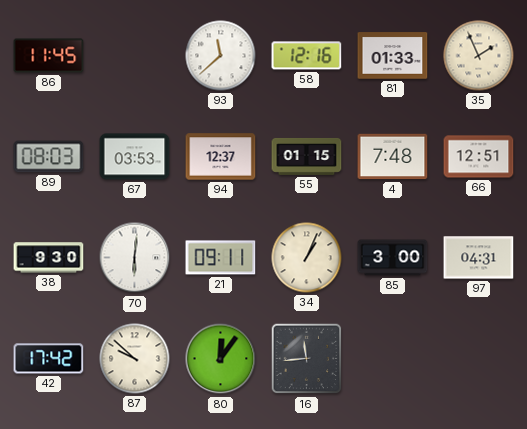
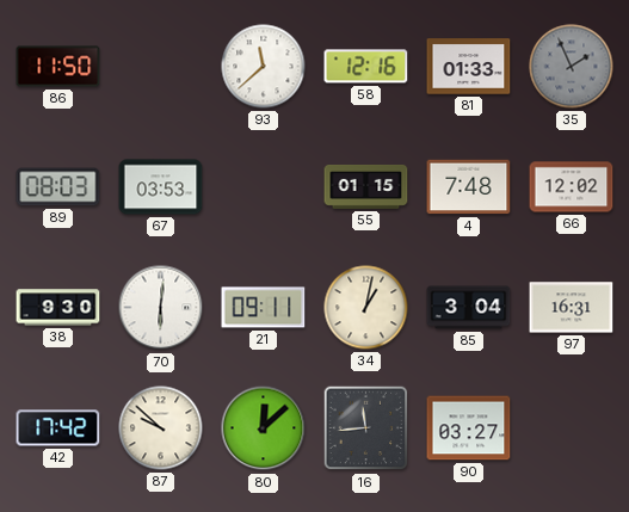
86: 11:45 -> 11:50 (58, 67)
35 dial: cream -> grey (572, 67)
94: 12:37 -> none (221, 157)
66: 12:51 -> 12:02 (572, 187)
34: 1:04 -> 1:02 (366, 308)
85: 3:00 -> 3:04 (469, 308)
97: 04:31 -> 16:31 (572, 308)
80: 12:06 -> 12:08 (264, 428)
90: none -> 03:27 (469, 428)
